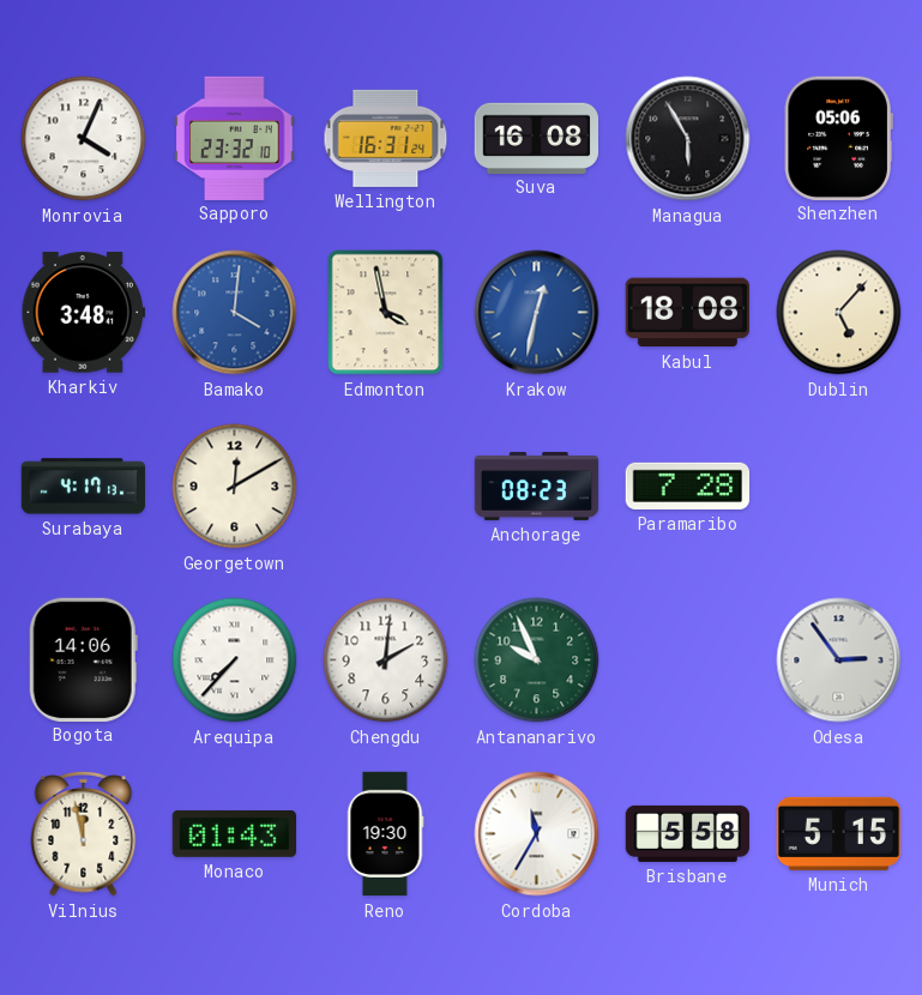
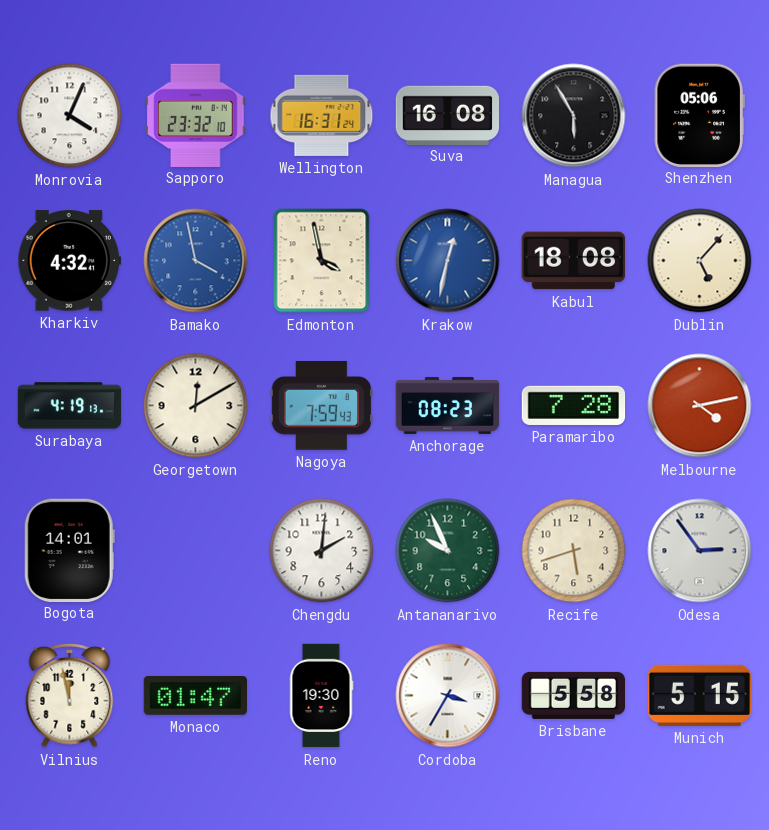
Kharkiv: 3:48 -> 4:32 (70, 261)
Bamako: 4:01 -> 3:58 (196, 261)
Surabaya: 4:17 -> 4:19 (70, 406)
Nagoya: none -> 7:59 (321, 405)
Melbourne: none -> 4:13 (700, 406)
Bogota: 14:06 -> 14:01 (69, 550)
Arequipa: 7:37 -> none (235, 661)
Recife: none -> 5:42 (574, 551)
Monaco: 01:43 -> 01:47 (195, 696)
Cordoba: 11:35 -> 3:35 (448, 696)
